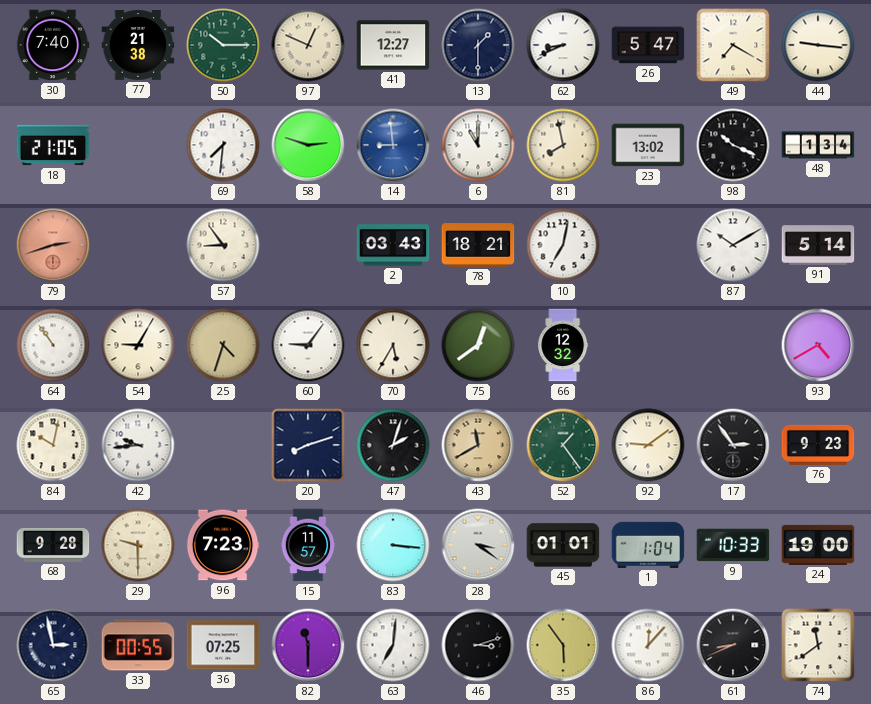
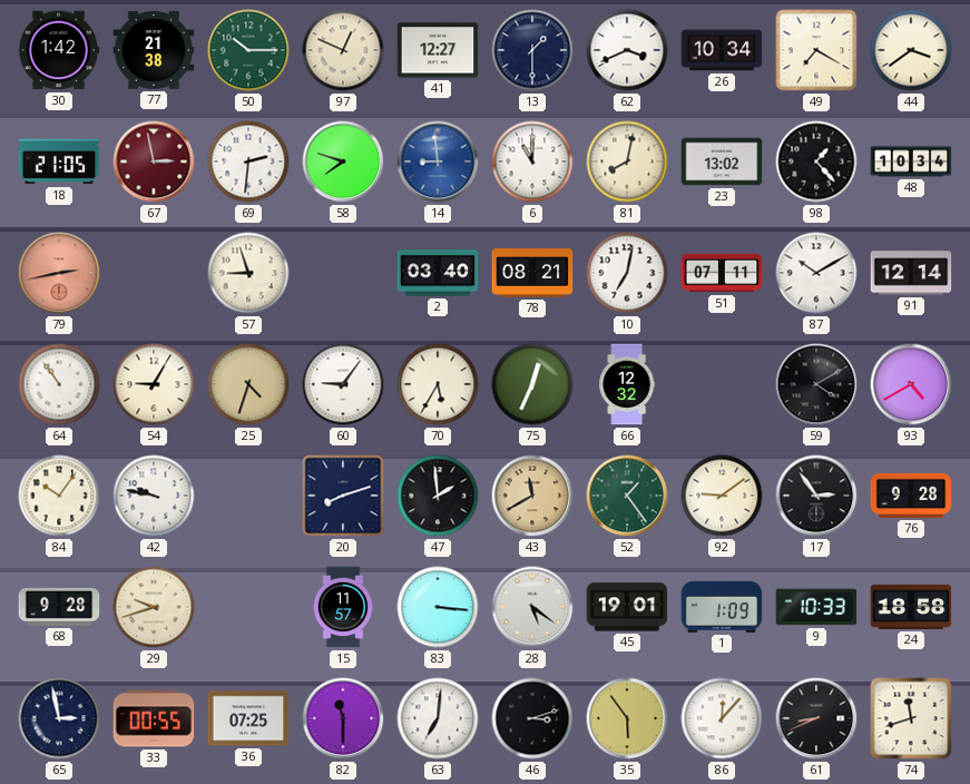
30: 7:40 -> 1:42 (59, 50)
62: 8:41 -> 3:41 (627, 50)
26: 5:47 -> 10:34 (722, 50)
44: 9:16 -> 3:39 (911, 50)
67: none -> 2:58 (154, 161)
69: 7:31 -> 2:31 (248, 161)
58: 2:48 -> 7:48 (343, 161)
81: 7:58 -> 8:02 (627, 161)
98: 10:19 -> 1:23 (816, 161)
48: 1:34 -> 10:34 (911, 161)
79: 2:42 -> 2:43 (59, 273)
57: 8:54 -> 8:57 (248, 273)
2: 03:43 -> 03:40 (438, 273)
78: 18:21 -> 08:21 (532, 273)
51: none -> 07:11 (722, 273)
91: 5:14 -> 12:14 (911, 273)
75: 12:39 -> 12:34 (532, 384)
59: none -> 4:10 (816, 384)
84: 10:02 -> 10:06 (59, 496)
42: 9:44 -> 9:47 (154, 496)
47: 2:03 -> 1:59 (438, 496)
76: 9:23 -> 9:28 (911, 496)
29: 9:30 -> 9:42 (154, 607)
96: 7:23 -> none (223, 545)
28: 3:21 -> 5:21 (532, 607)
45: 01:01 -> 19:01 (627, 607)
1: 1:04 -> 1:09 (722, 607)
24: 19:00 -> 18:58 (911, 607)
74: 11:39 -> 11:42 (911, 718)
